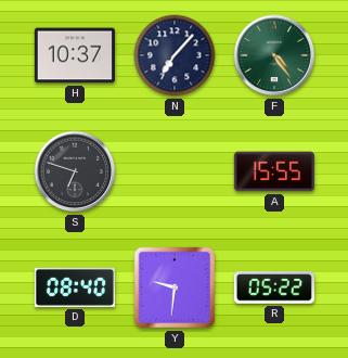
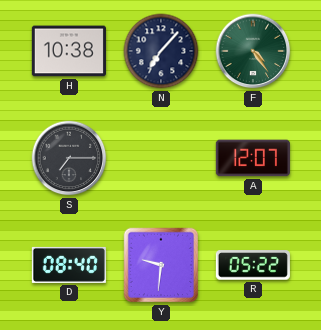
H: 10:37 -> 10:38 (69, 51)
S: 6:48 -> 7:15 (69, 158)
A: 15:55 -> 12:07 (253, 158)
